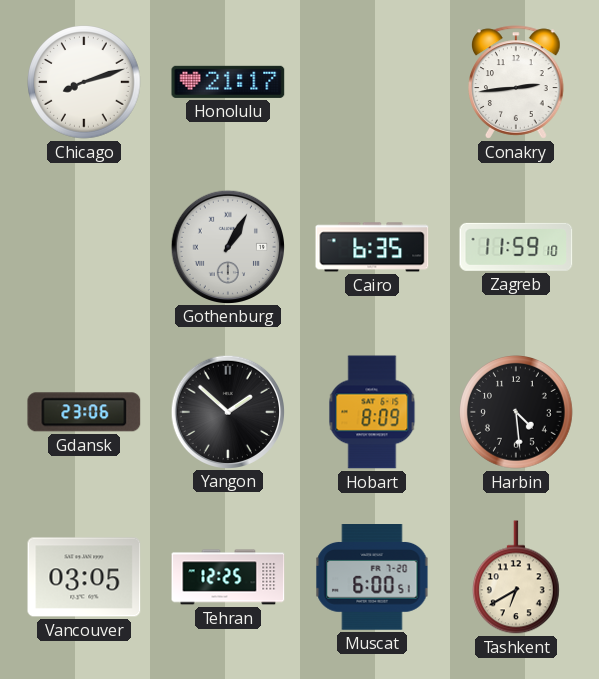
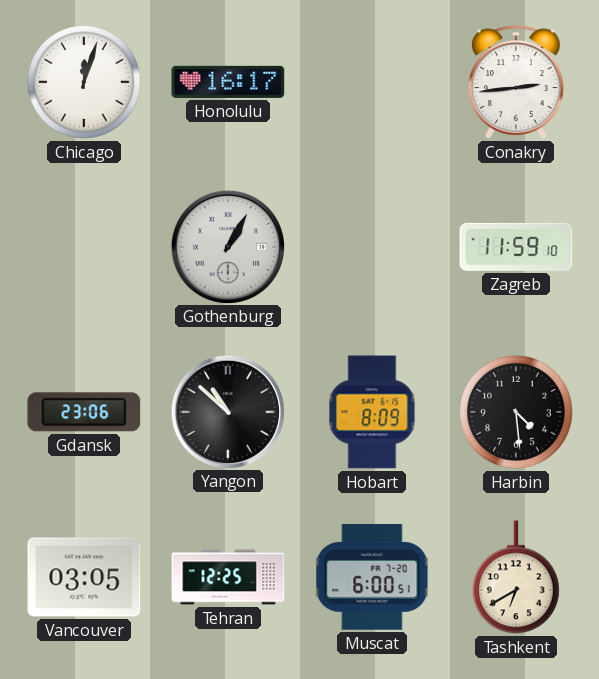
Chicago: 8:12 -> 12:03 (84, 83)
Honolulu: 21:17 -> 16:17 (228, 82)
Cairo: 6:35 -> none (372, 247)
Yangon: 1:52 -> 10:52 (227, 411)
